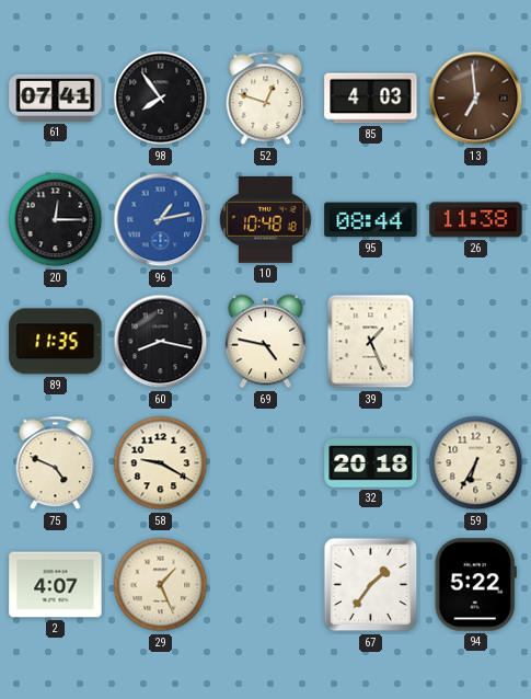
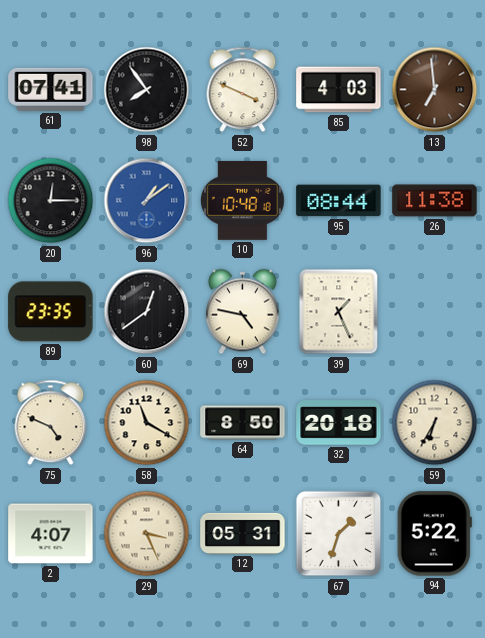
52: 12:48 -> 3:49 (243, 90)
96: 1:13 -> 1:09 (147, 201)
89: 11:35 -> 23:35 (51, 312)
60: 8:17 -> 12:39 (147, 312)
58: 9:20 -> 11:20 (147, 423)
64: none -> 8:50 (243, 423)
29: 1:26 -> 3:26 (147, 534)
12: none -> 05:31 (243, 533)
67: 1:36 -> 1:33 (339, 534)
